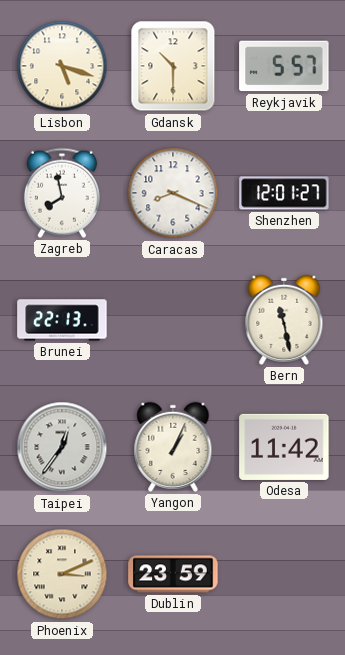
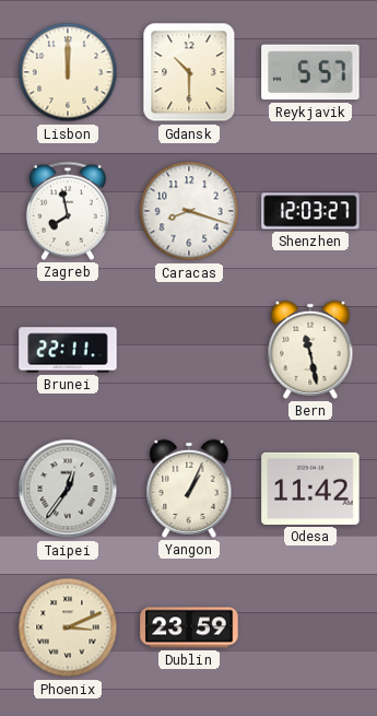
Lisbon: 5:18 -> 12:00 (68, 72)
Caracas: 8:19 -> 8:18 (189, 211)
Shenzhen: 12:01 -> 12:03 (310, 211)
Brunei: 22:13 -> 22:11 (68, 350)
